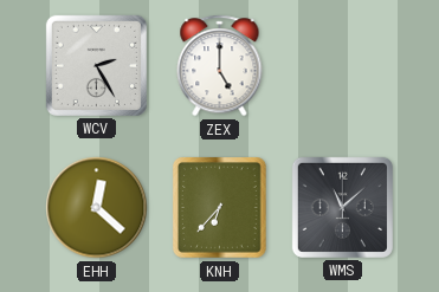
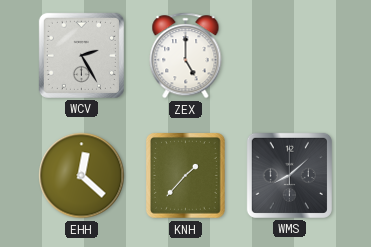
KNH: 6:37 -> 1:37 (186, 176)
WMS: 11:08 -> 8:08 (289, 175)
